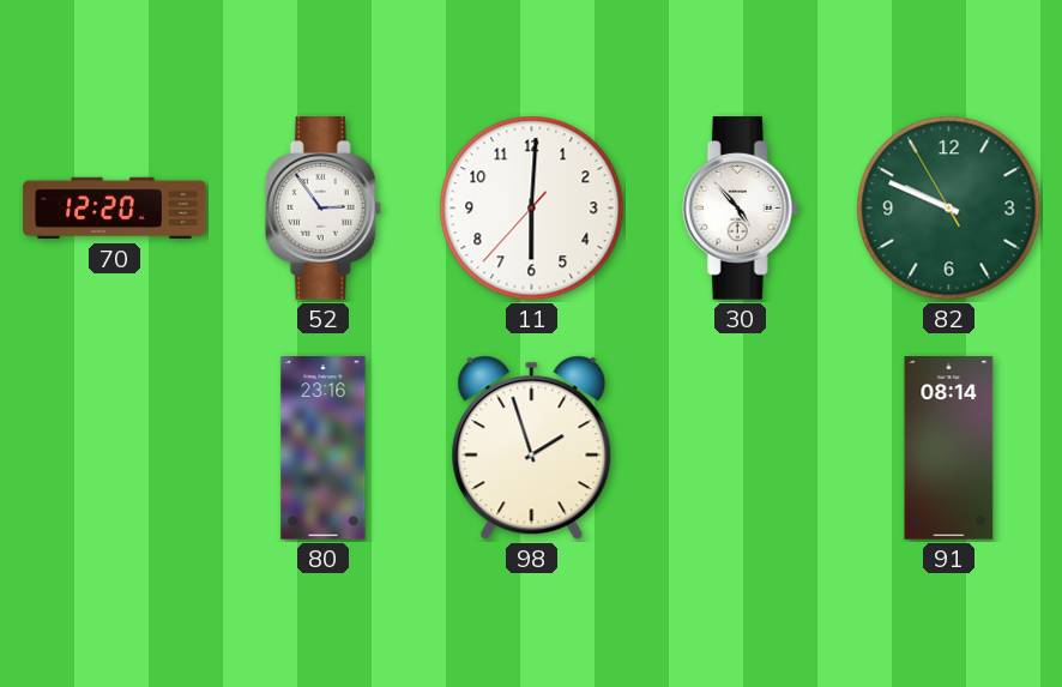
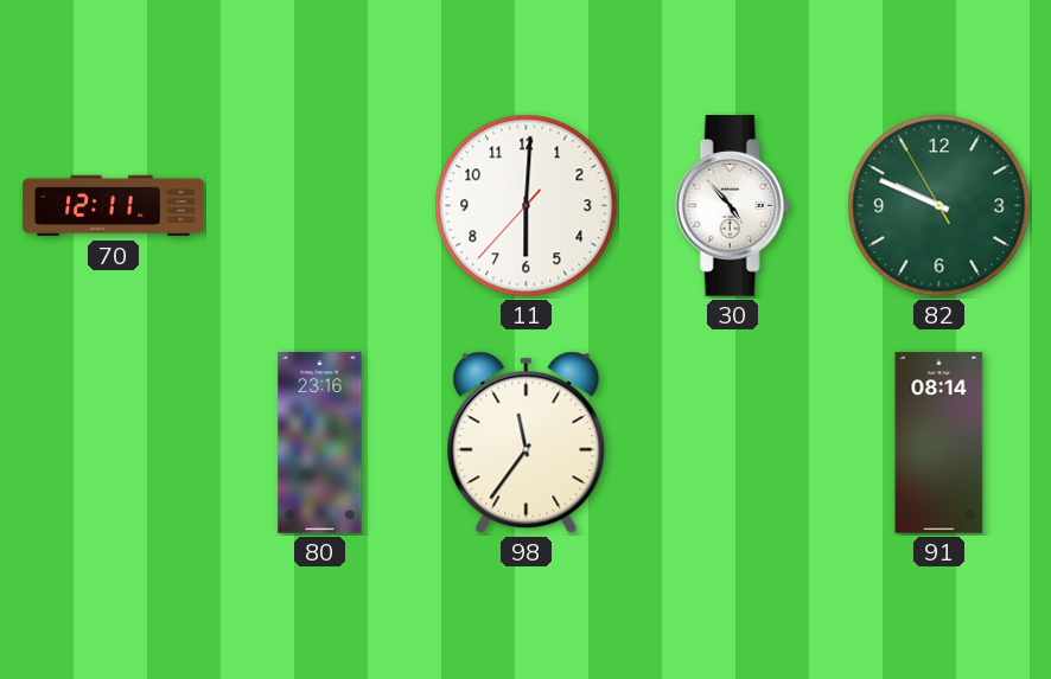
70: 12:20 -> 12:11 (114, 206)
52: 2:54 -> none (322, 209)
98: 1:57 -> 11:36 (527, 443)
